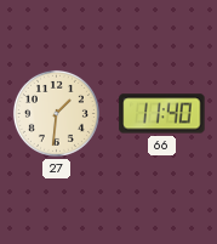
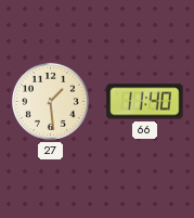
27: 1:31 -> 1:29 (50, 101)
